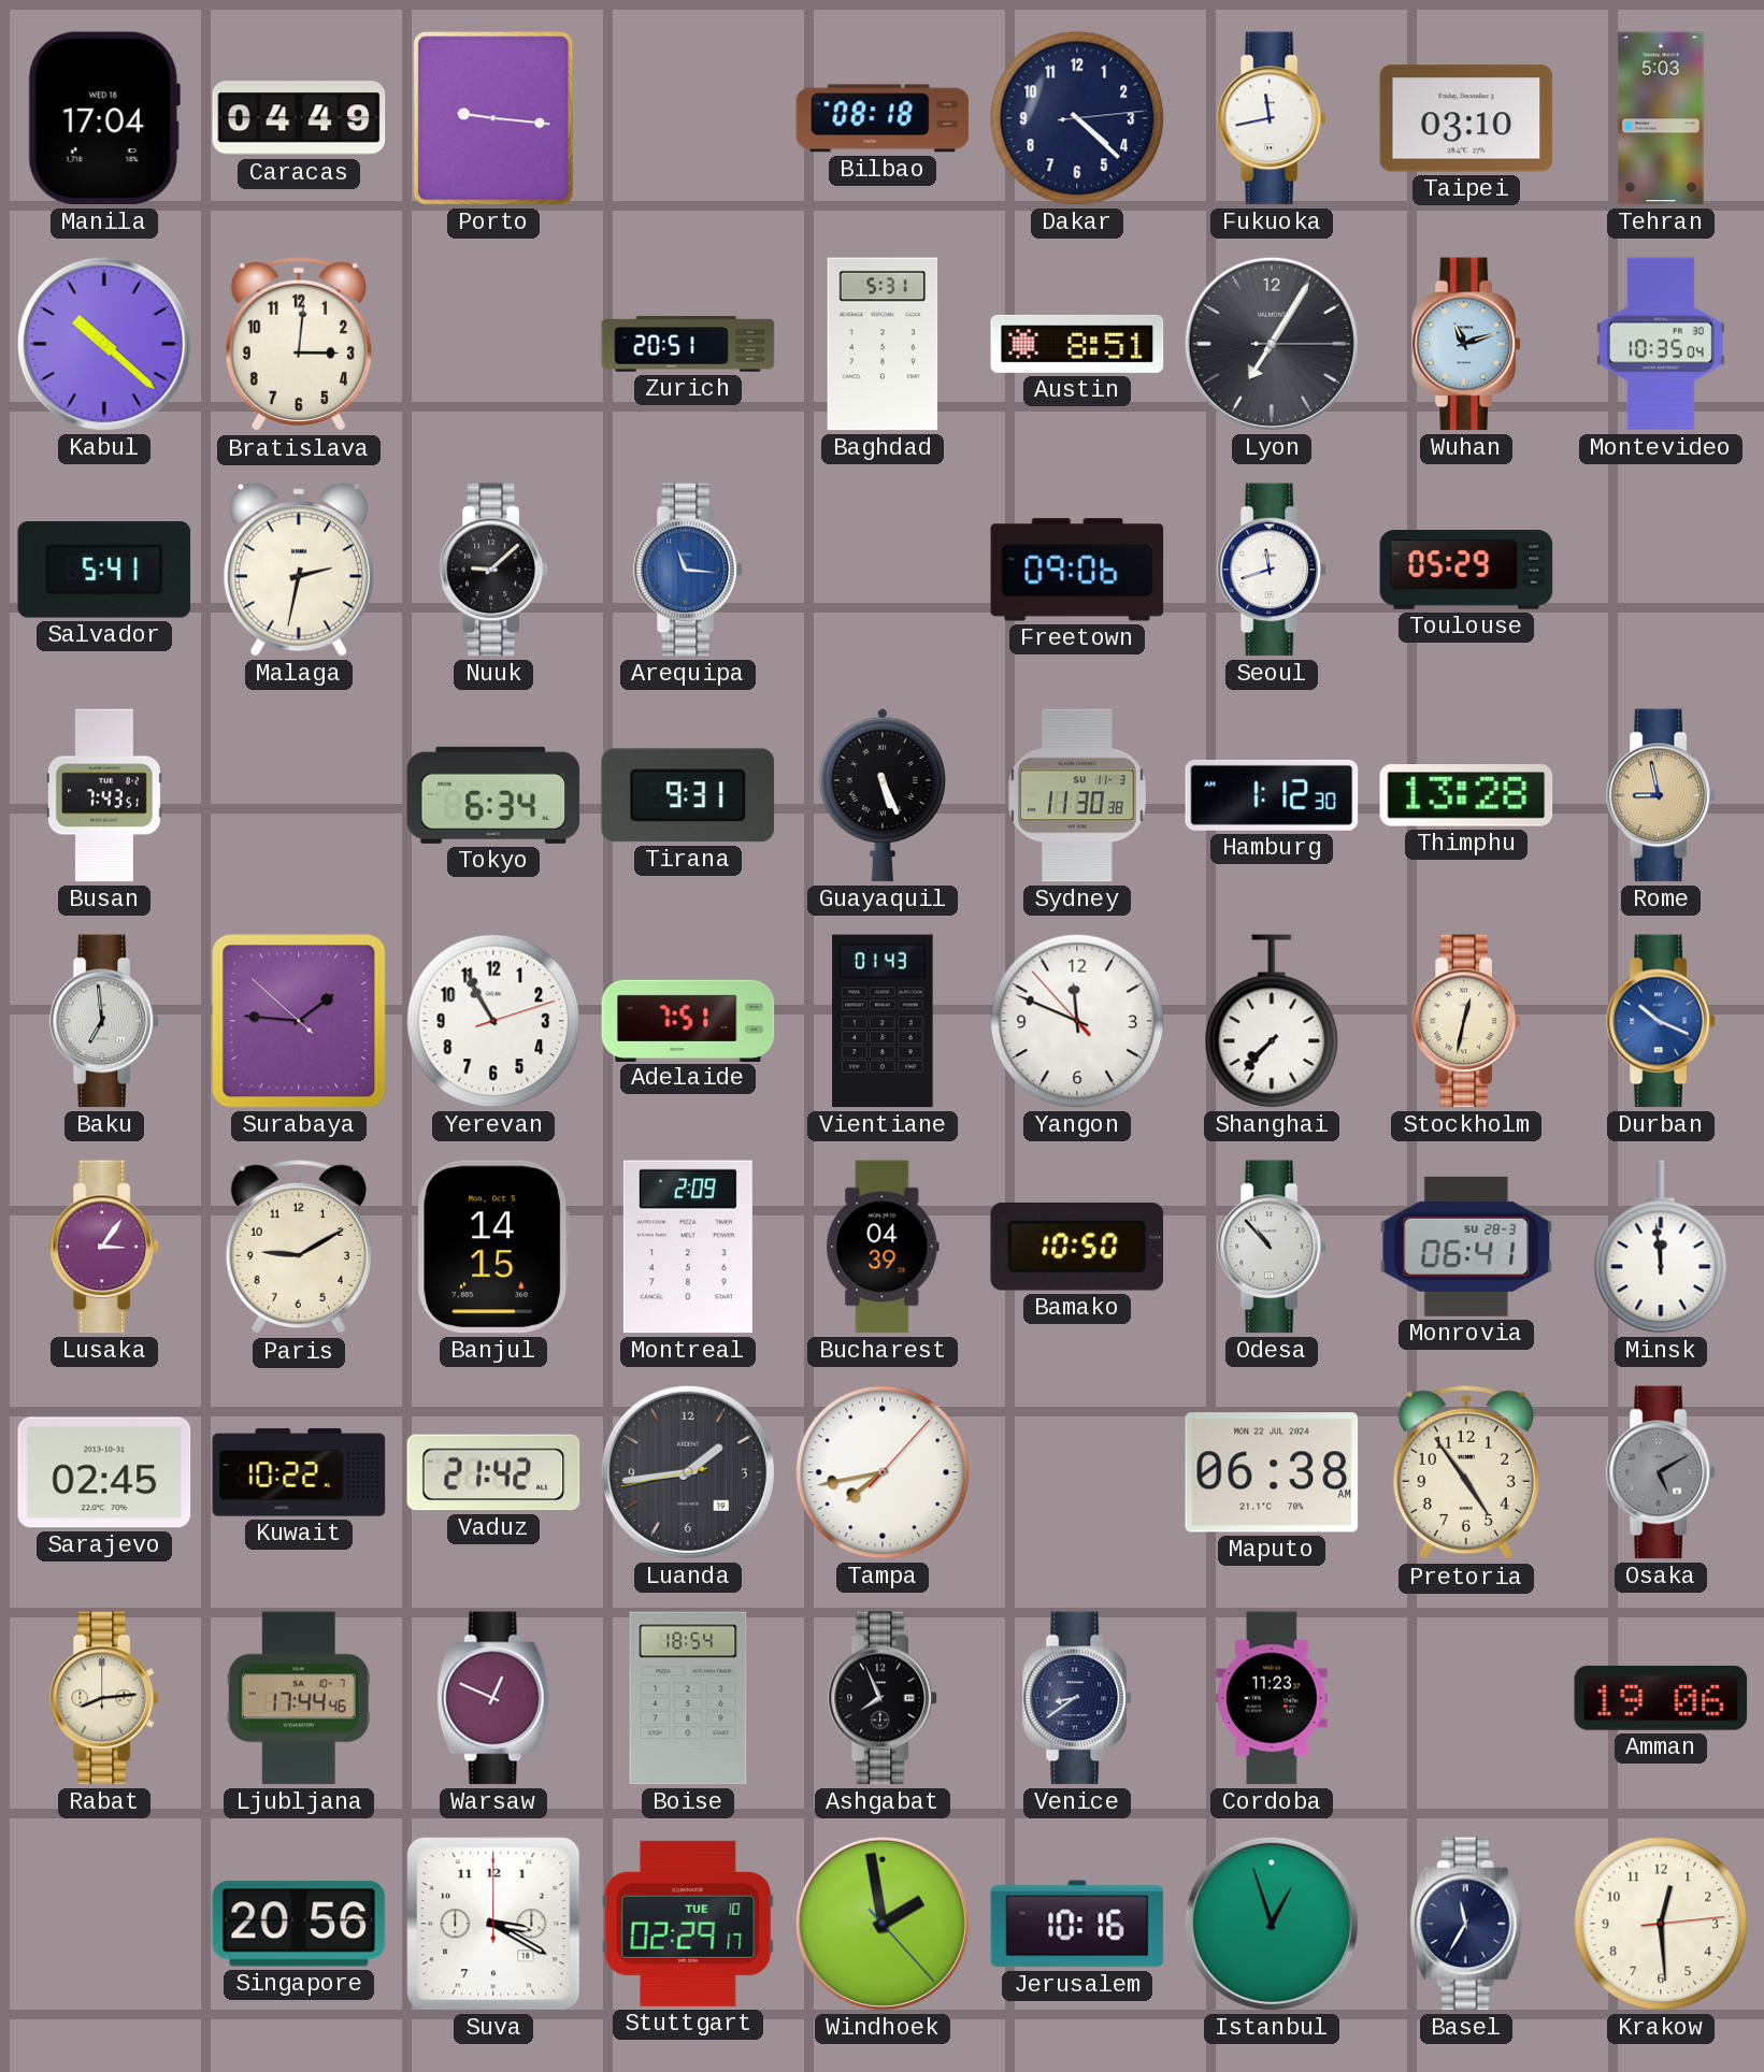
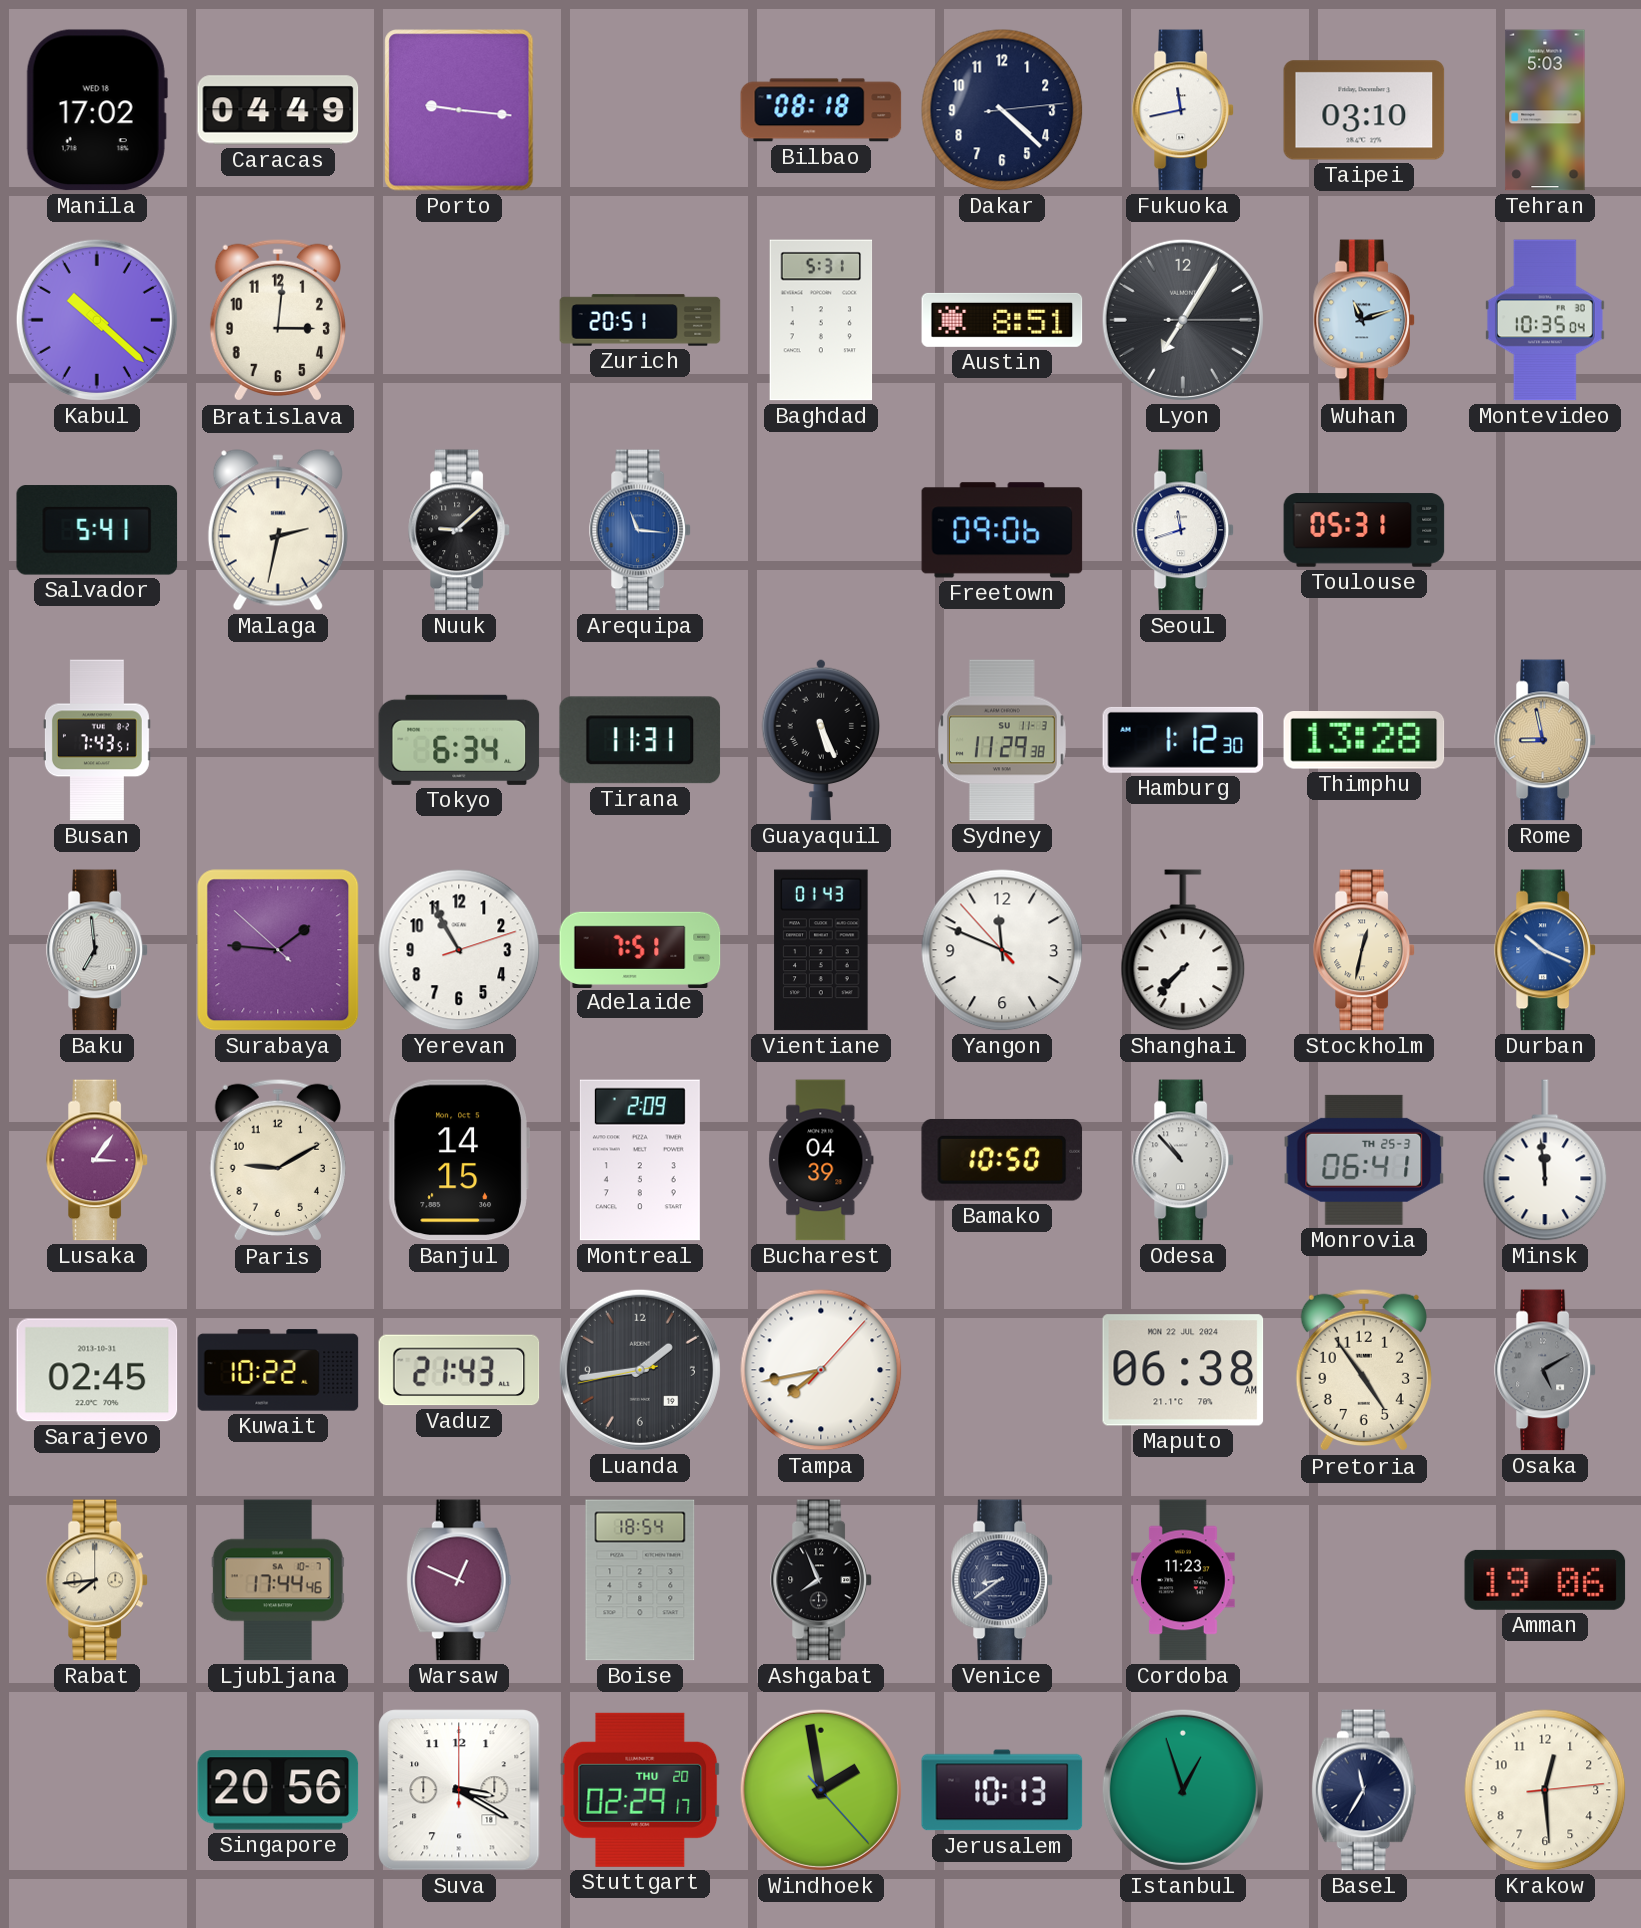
Manila: 17:04 -> 17:02 (97, 110)
Toulouse: 05:29 -> 05:31 (1364, 530)
Tirana: 9:31 -> 11:31 (640, 740)
Sydney: 11:30 -> 11:29 (1002, 740)
Monrovia date: SU 28-3 -> TH 25-3 (1364, 1160)
Vaduz: 21:42 -> 21:43 (459, 1370)
Rabat: 8:14 -> 7:44 (97, 1580)
Stuttgart date: TUE 10 -> THU 20 (640, 1790)
Jerusalem: 10:16 -> 10:13 (1002, 1790)
